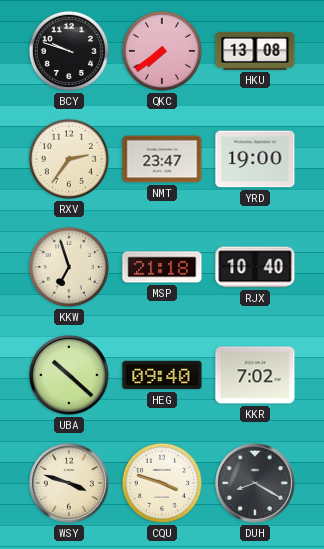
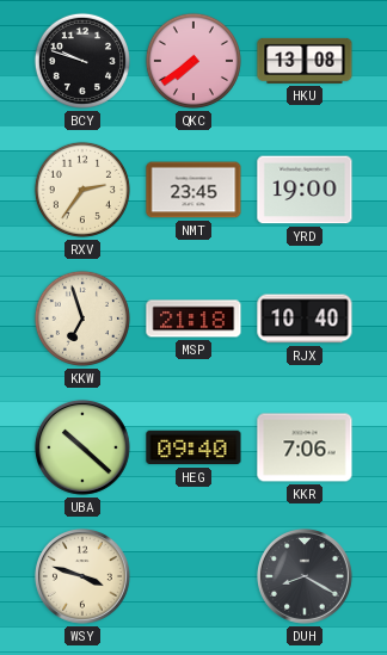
NMT: 23:47 -> 23:45 (193, 190)
KKR: 7:02 -> 7:06 (305, 447)
CQU: 3:48 -> none (162, 483)
